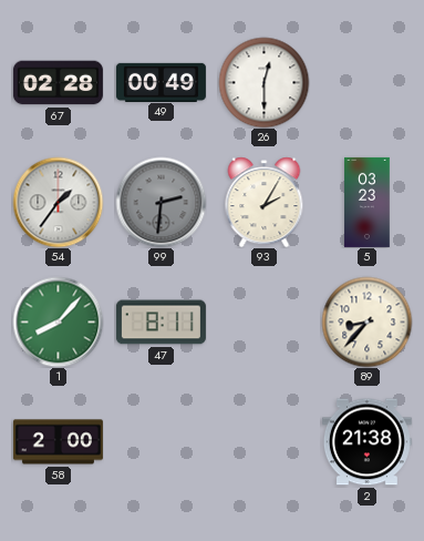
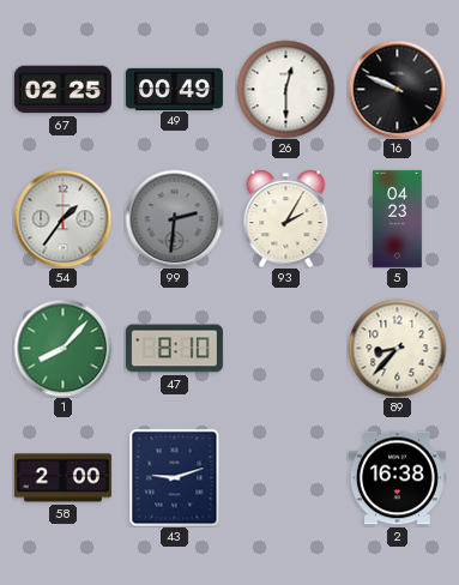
67: 02:28 -> 02:25 (62, 90)
16: none -> 9:49 (397, 89)
5: 03:23 -> 04:23 (398, 218)
47: 8:11 -> 8:10 (174, 349)
43: none -> 9:12 (175, 477)
2: 21:38 -> 16:38 (397, 478)
